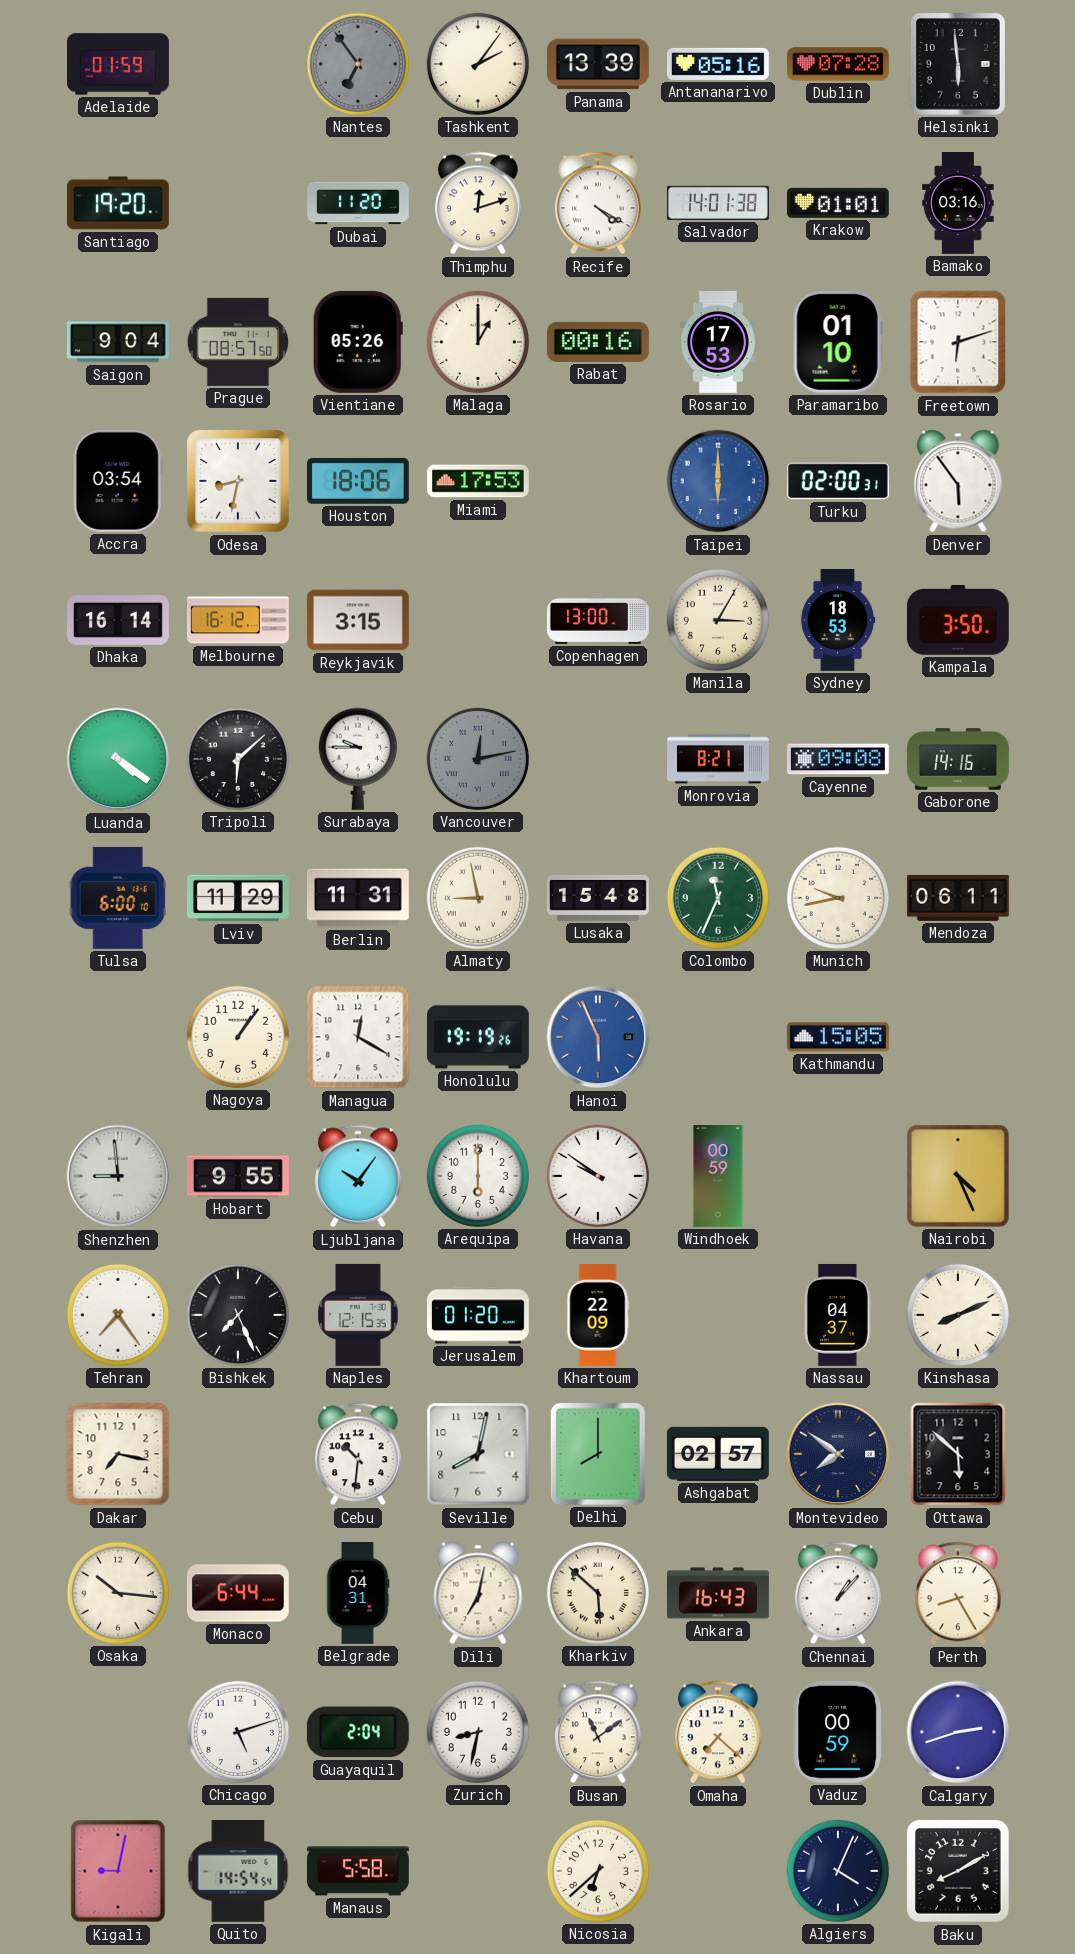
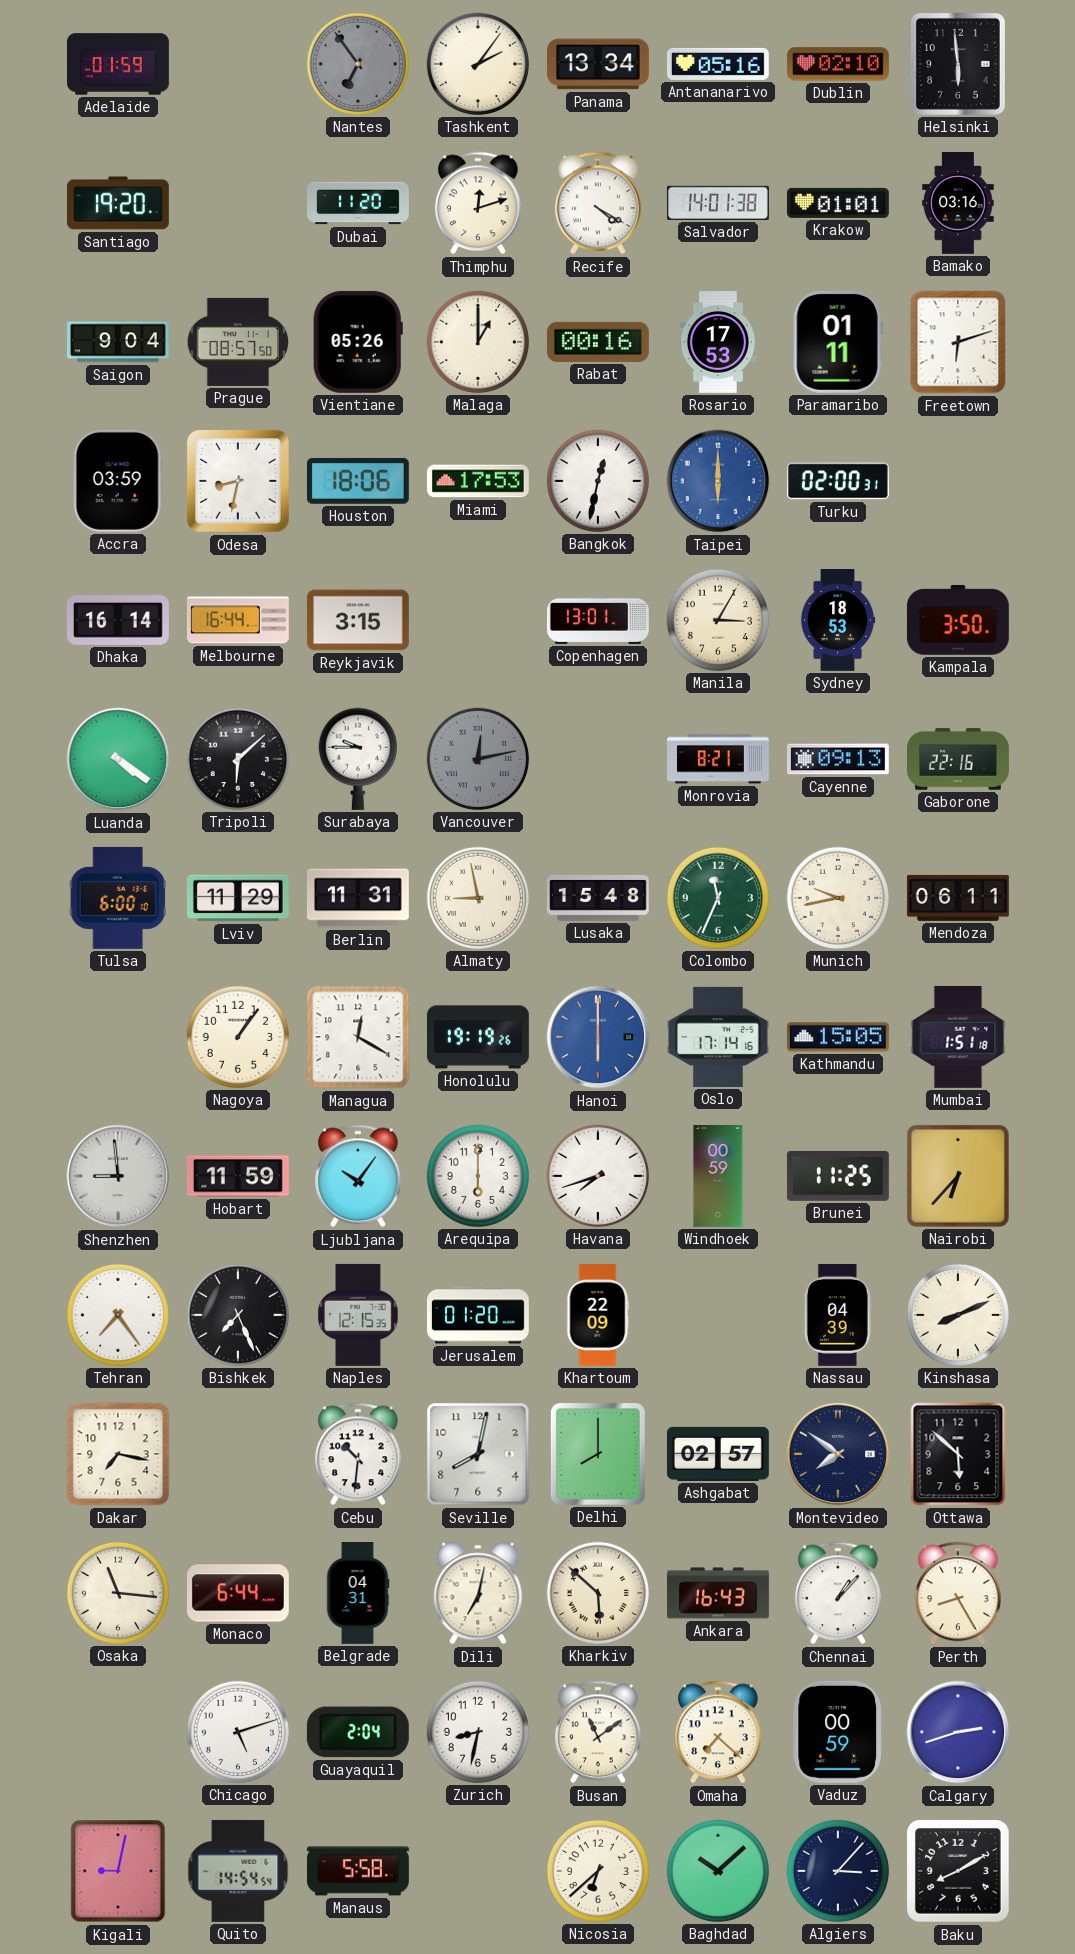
Panama: 13:39 -> 13:34 (598, 64)
Dublin: 07:28 -> 02:10 (838, 64)
Paramaribo: 01:10 -> 01:11 (838, 342)
Accra: 03:54 -> 03:59 (118, 481)
Bangkok: none -> 12:32 (598, 481)
Denver: 5:54 -> none (958, 481)
Melbourne: 16:12 -> 16:44 (238, 620)
Copenhagen: 13:00 -> 13:01 (598, 620)
Cayenne: 09:08 -> 09:13 (838, 759)
Gaborone: 14:16 -> 22:16 (959, 759)
Hanoi: 5:56 -> 6:00 (598, 1037)
Oslo: none -> 17:14 (718, 1037)
Mumbai: none -> 1:51 (958, 1037)
Hobart: 9:55 -> 11:59 (238, 1176)
Havana: 9:51 -> 7:42 (598, 1176)
Brunei: none -> 11:25 (838, 1176)
Nairobi: 4:26 -> 6:37 (958, 1176)
Nassau: 04:37 -> 04:39 (838, 1315)
Osaka: 10:16 -> 11:16 (118, 1593)
Baghdad: none -> 10:08 (718, 1871)
Algiers: 4:04 -> 3:07 (838, 1871)
